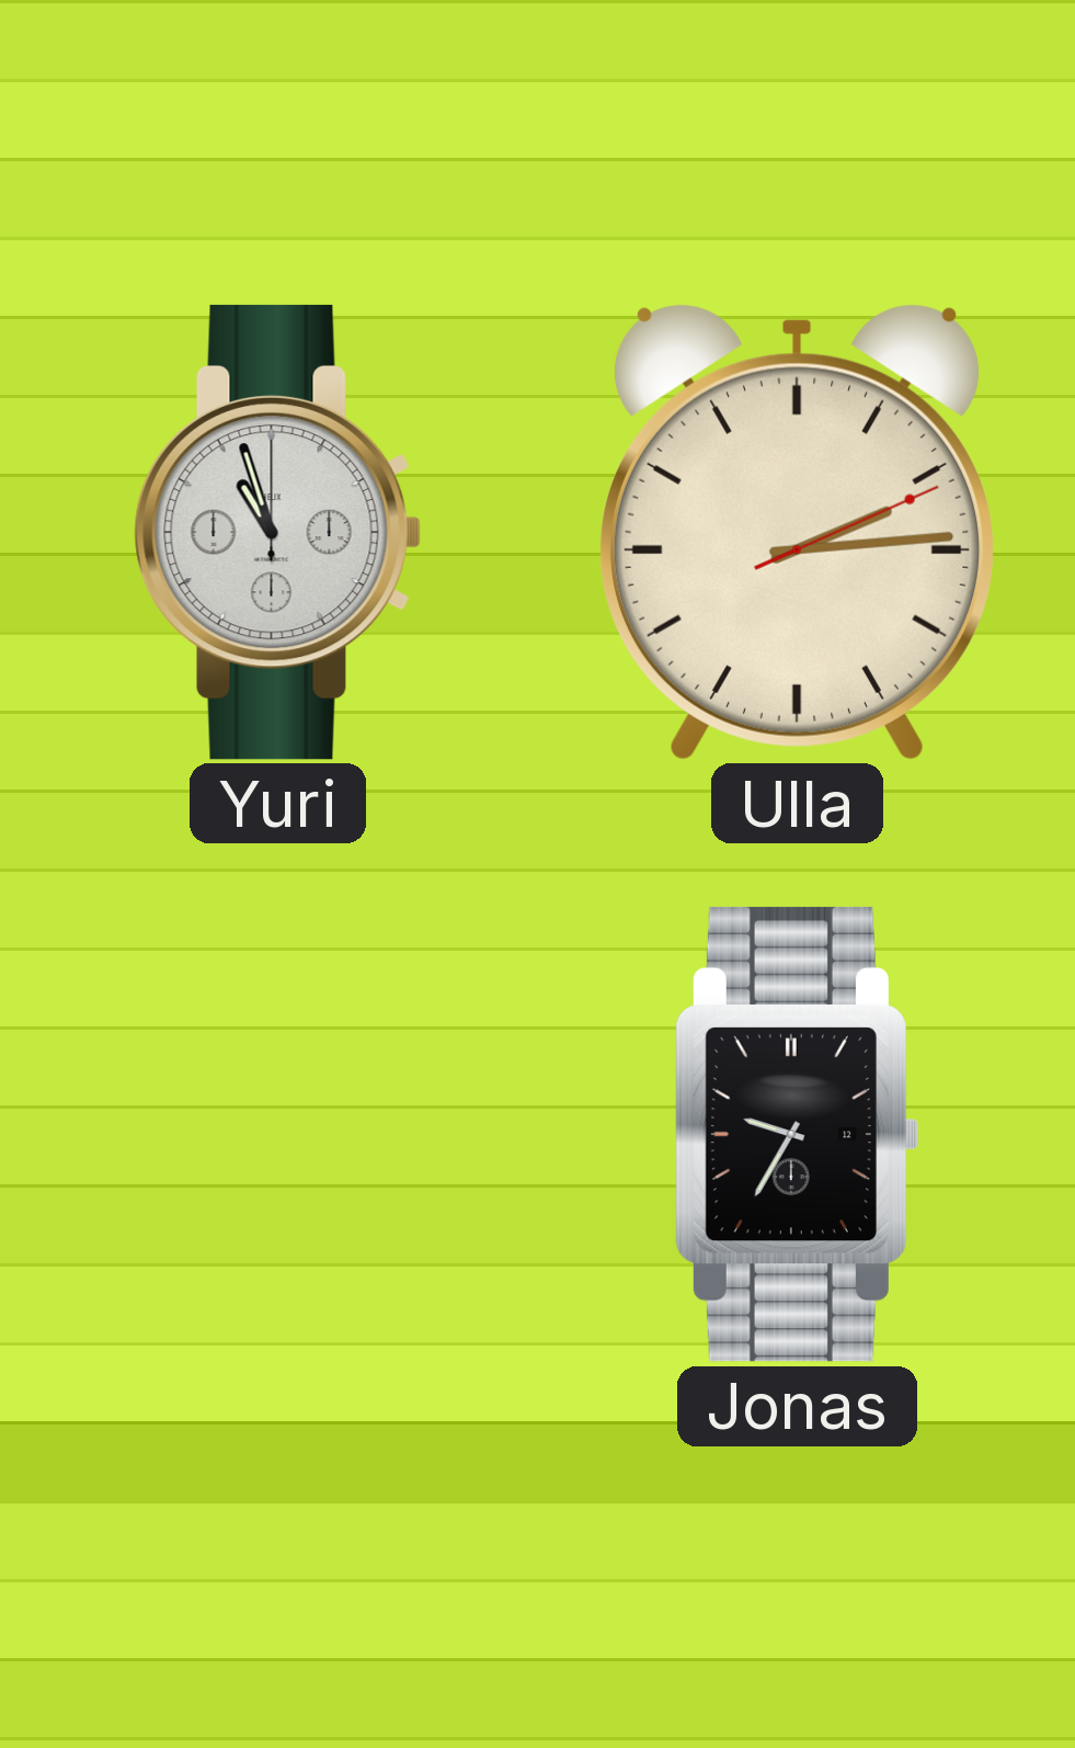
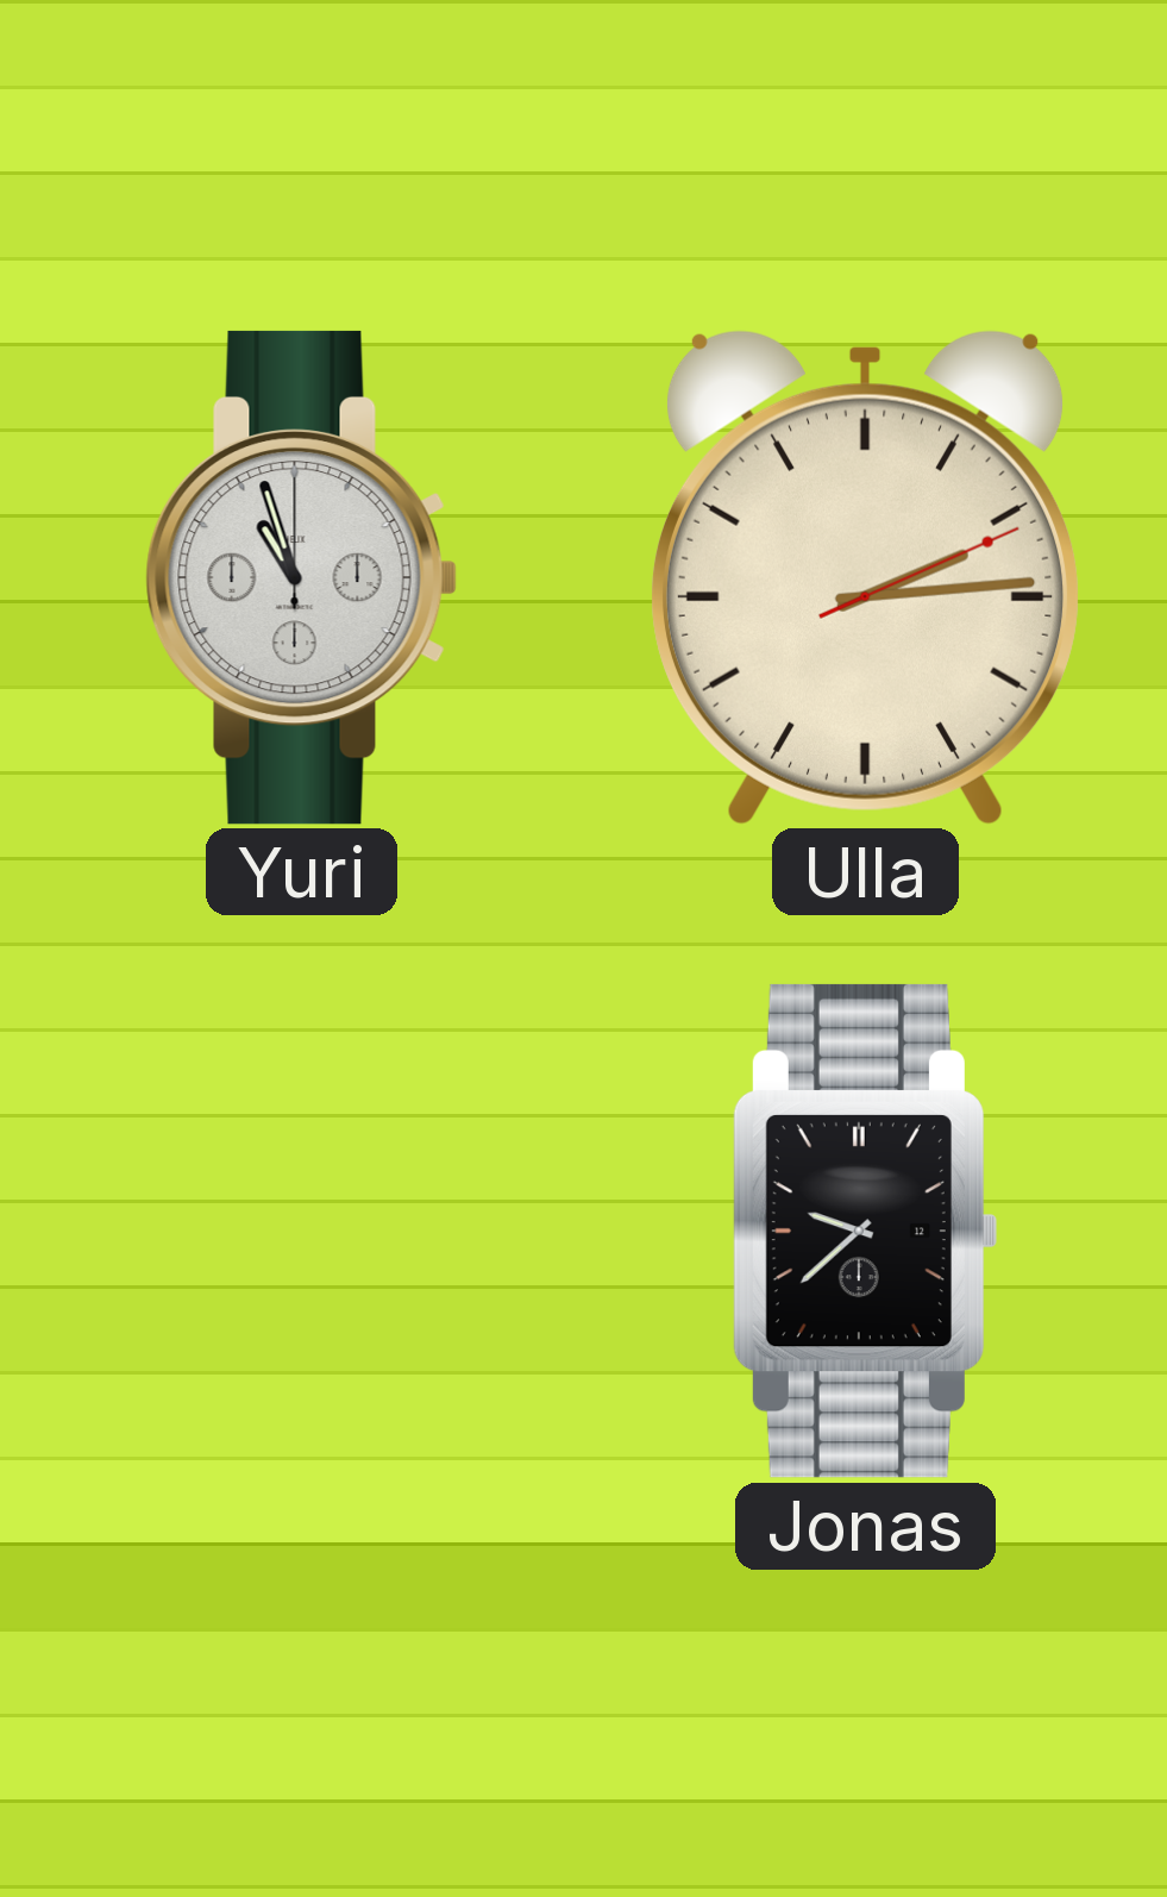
Jonas: 9:35 -> 9:38 (865, 1231)
